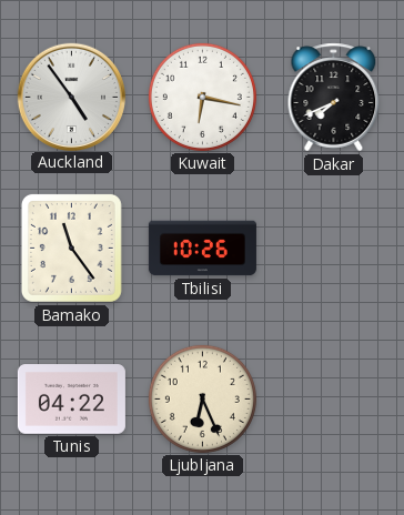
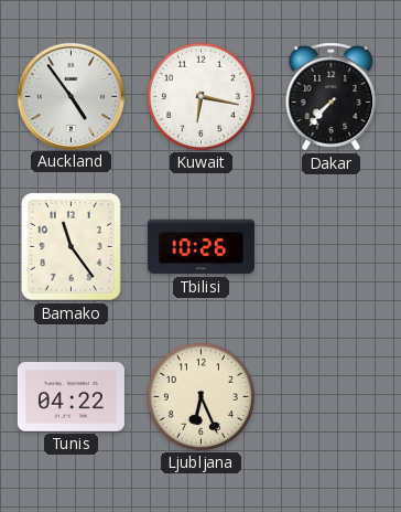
Dakar: 7:41 -> 7:37 (332, 97)
